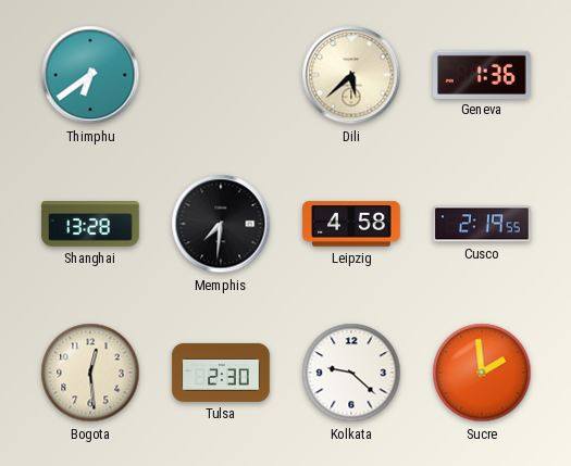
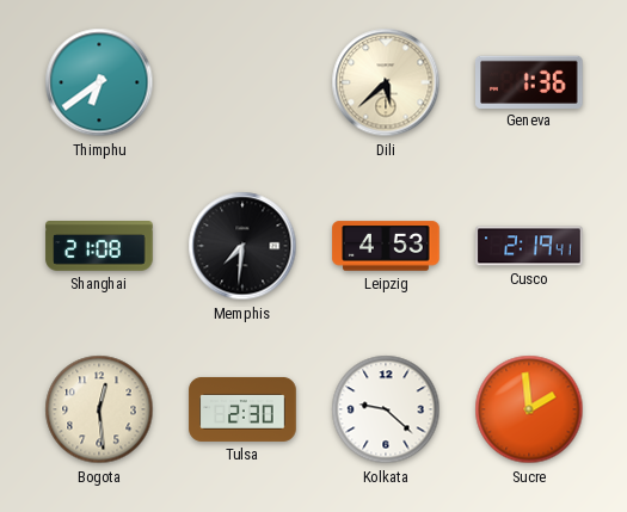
Shanghai: 13:28 -> 21:08 (99, 247)
Leipzig: 4:58 -> 4:53 (386, 246)
Cusco: 2:19:55 -> 2:19:41 (529, 246)
